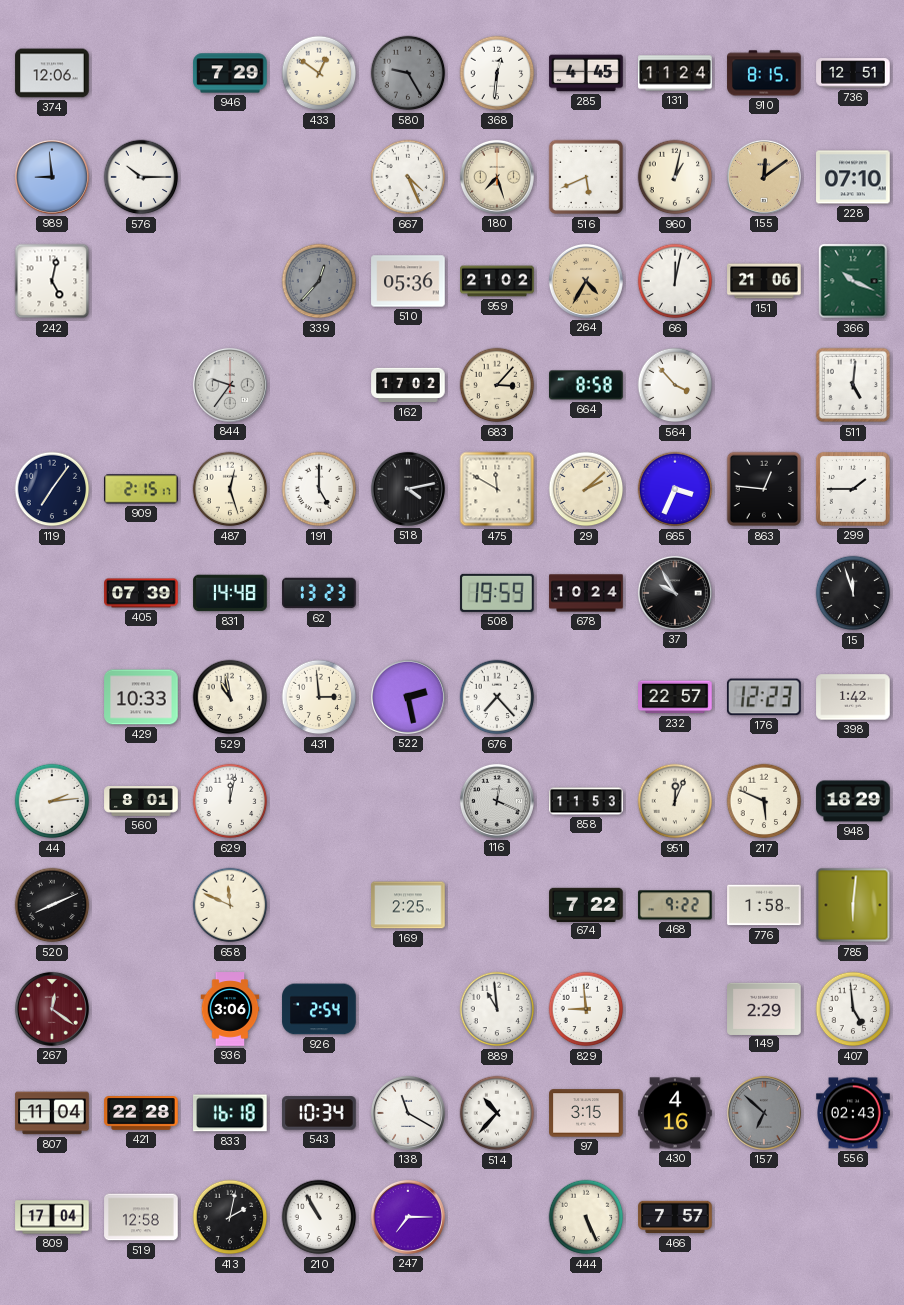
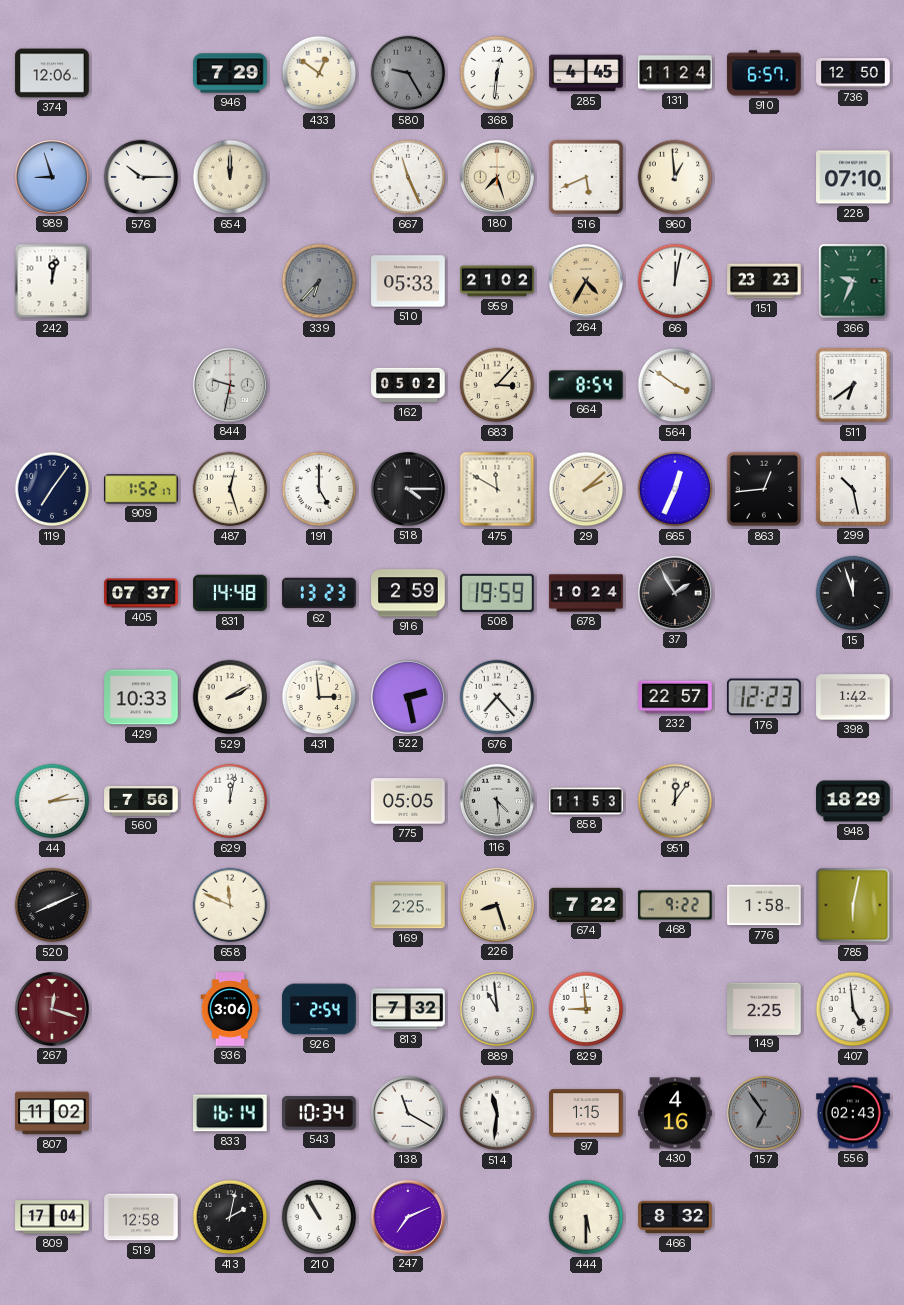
910: 8:15 -> 6:57 (764, 73)
736: 12:51 -> 12:50 (853, 73)
989: 8:59 -> 8:57 (52, 177)
654: none -> 12:00 (230, 177)
667: 4:26 -> 11:26 (408, 177)
960: 1:02 -> 12:59 (675, 177)
155: 12:09 -> none (764, 177)
242: 5:02 -> 12:02 (52, 281)
339: 12:37 -> 6:37 (319, 281)
510: 05:36 -> 05:33 (408, 281)
151: 21:06 -> 23:23 (764, 281)
366: 10:19 -> 9:34 (853, 281)
844: 9:36 -> 9:32 (230, 385)
162: 17:02 -> 05:02 (408, 385)
664: 8:58 -> 8:54 (586, 385)
564: 3:53 -> 3:51 (675, 385)
511: 5:01 -> 6:39 (853, 385)
909: 2:15 -> 1:52 (141, 489)
518: 4:13 -> 4:15 (408, 489)
665: 3:34 -> 12:34 (675, 489)
863: 12:46 -> 12:44 (764, 489)
299: 1:45 -> 10:28 (853, 489)
405: 07:39 -> 07:37 (141, 593)
916: none -> 2:59 (408, 593)
37: 9:55 -> 1:55 (675, 593)
529: 10:58 -> 2:10 (230, 697)
560: 8:01 -> 7:56 (141, 802)
775: none -> 05:05 (408, 801)
116: 12:19 -> 4:29 (497, 801)
951: 12:04 -> 12:06 (675, 801)
217: 5:49 -> none (764, 801)
226: none -> 8:27 (497, 905)
785: 6:01 -> 6:02 (853, 905)
267: 12:21 -> 12:18 (52, 1009)
813: none -> 7:32 (408, 1009)
149: 2:29 -> 2:25 (764, 1008)
807: 11:04 -> 11:02 (52, 1113)
421: 22:28 -> none (141, 1113)
833: 16:18 -> 16:14 (231, 1113)
514: 10:37 -> 11:31 (497, 1113)
97: 3:15 -> 1:15 (586, 1113)
157: 6:52 -> 6:54 (764, 1113)
247: 7:15 -> 7:11 (408, 1217)
444: 5:26 -> 5:30 (586, 1217)
466: 7:57 -> 8:32 (675, 1217)
